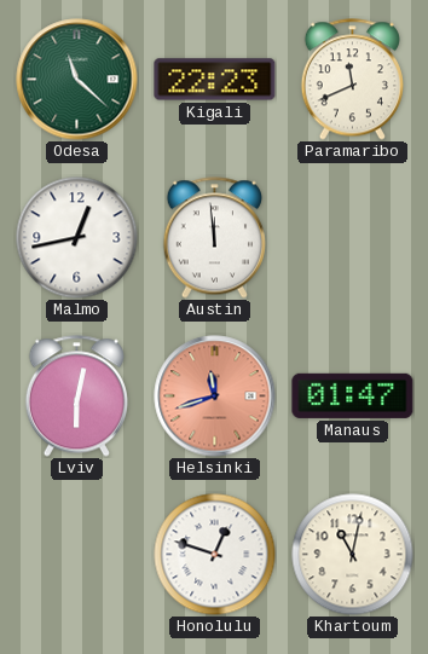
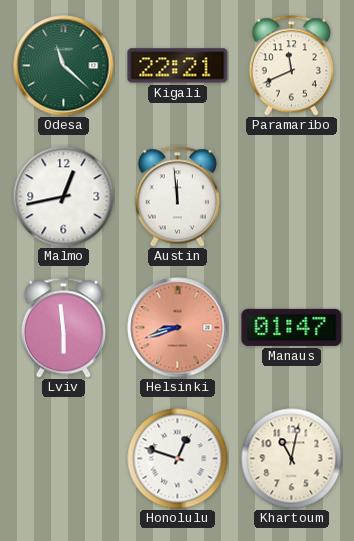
Kigali: 22:23 -> 22:21 (178, 66)
Lviv: 6:02 -> 5:59 (63, 328)
Helsinki: 11:42 -> 8:42 (178, 328)
